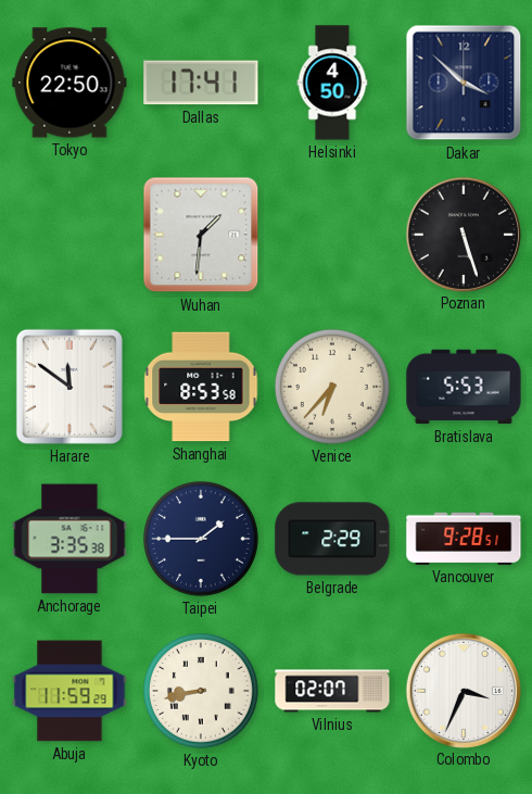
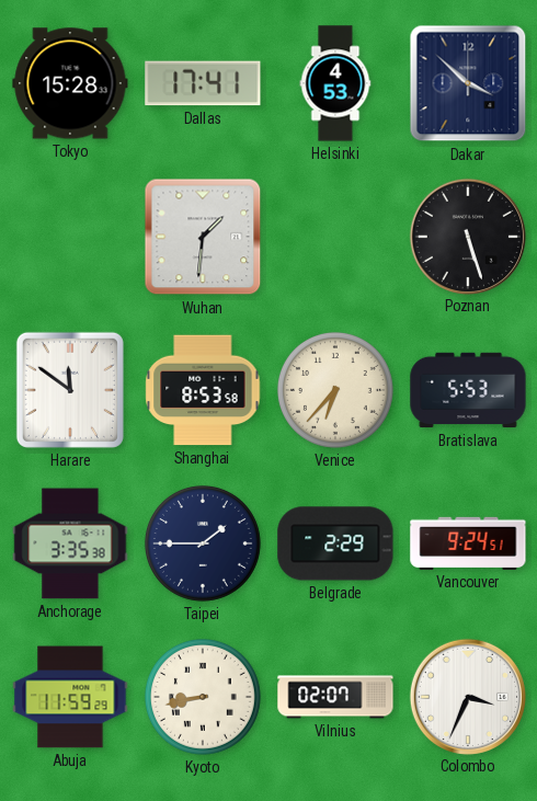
Tokyo: 22:50 -> 15:28 (70, 83)
Helsinki: 4:50 -> 4:53 (335, 83)
Vancouver: 9:28 -> 9:24 (468, 543)
